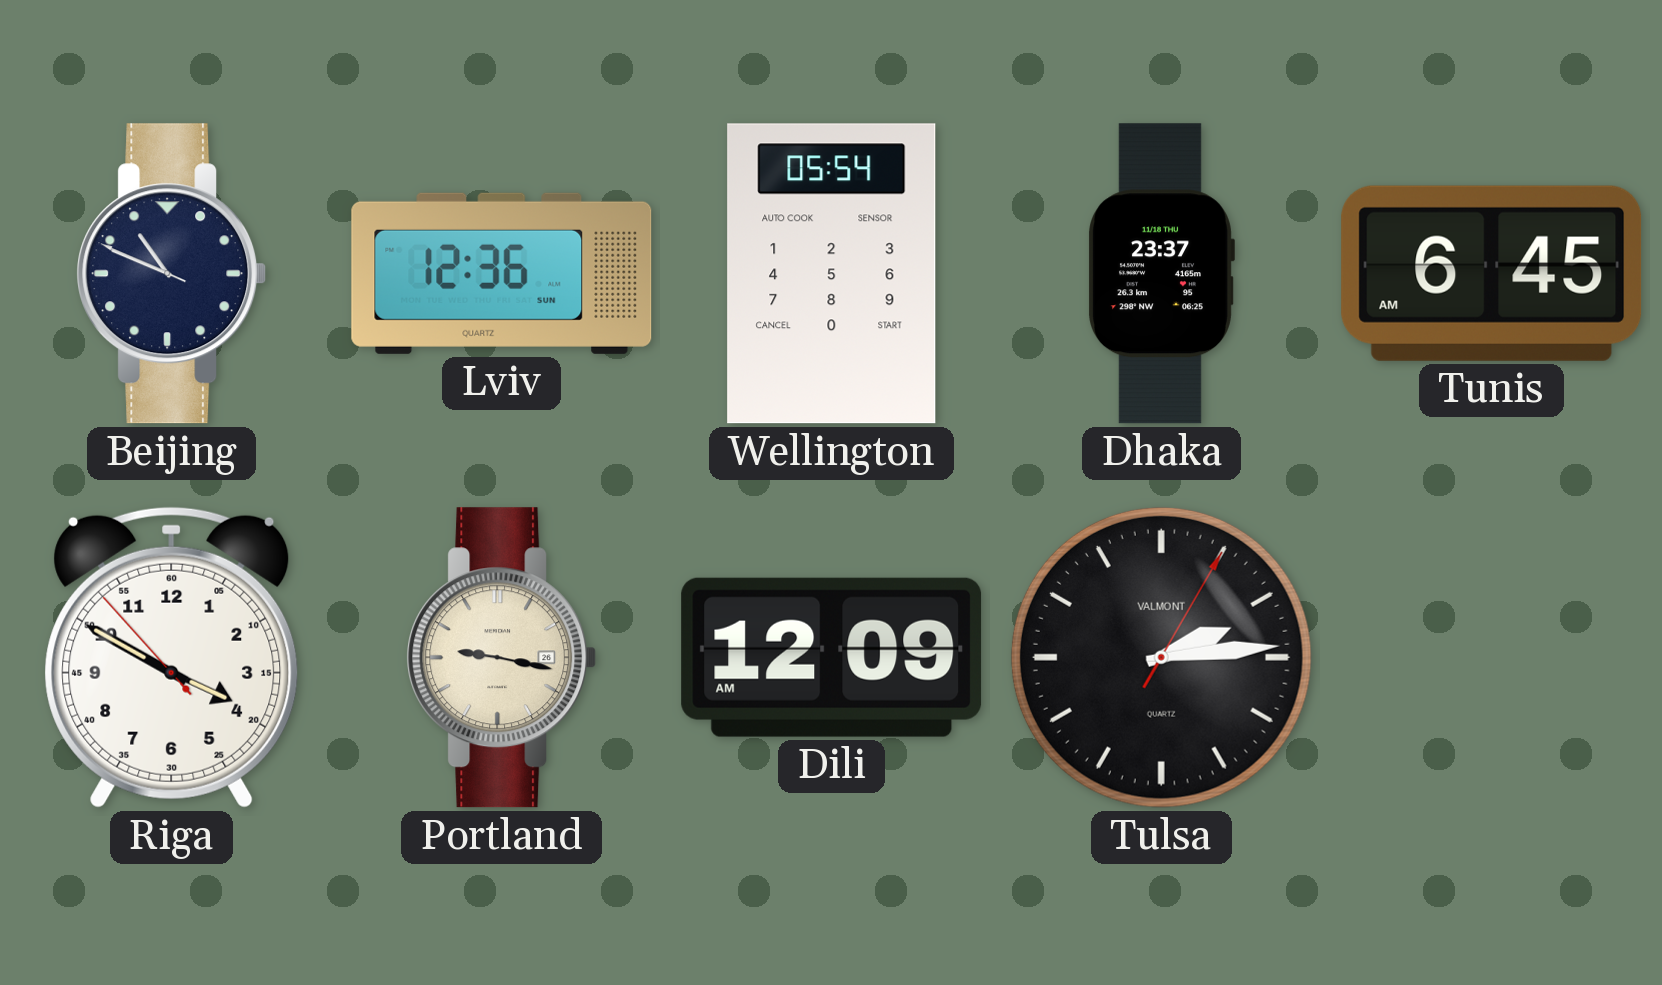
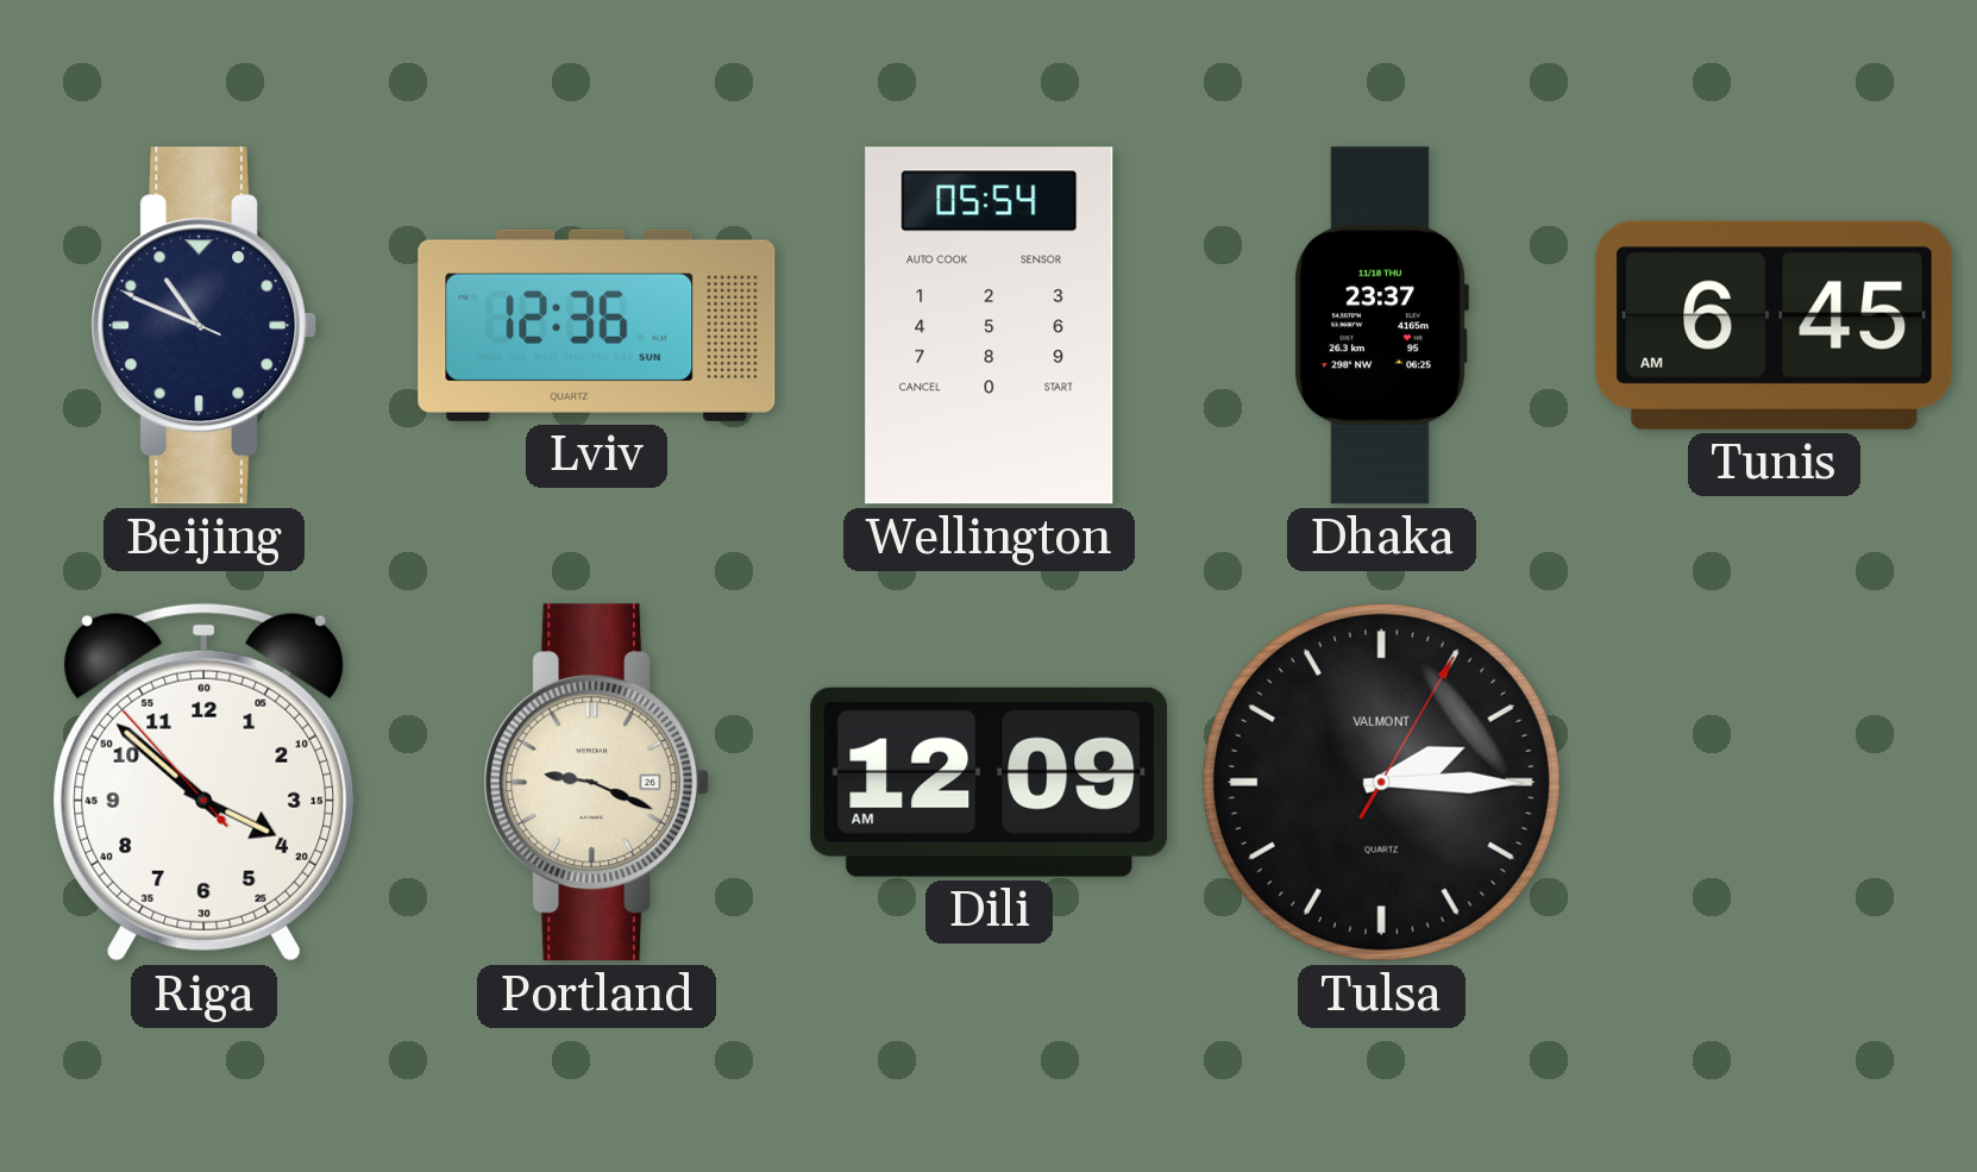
Riga: 3:49 -> 3:51 (205, 782)
Portland: 9:17 -> 9:19 (597, 783)
Tulsa: 2:14 -> 2:15 (1381, 782)
